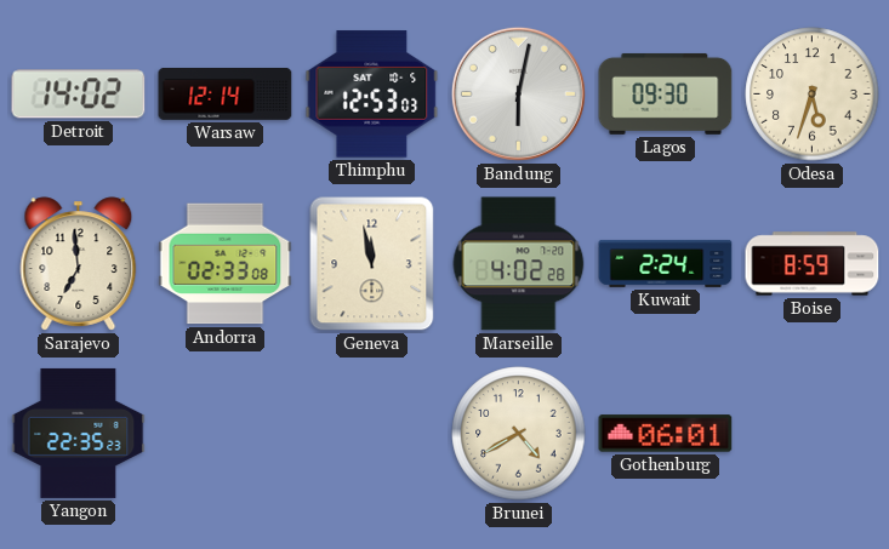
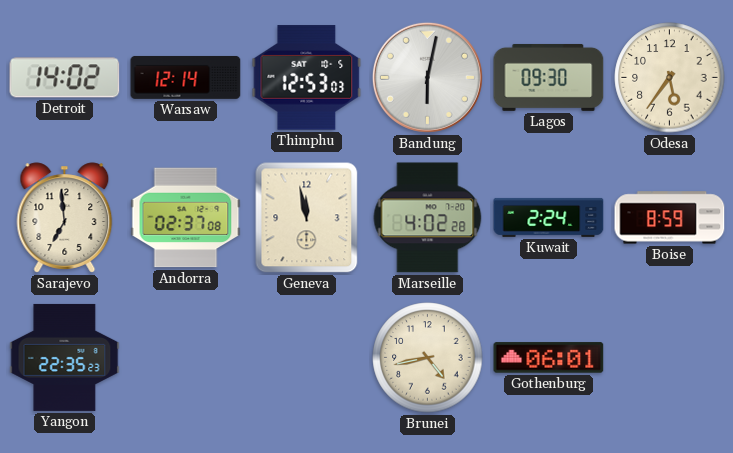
Odesa: 5:33 -> 5:36 (670, 78)
Andorra: 02:33 -> 02:37 (186, 218)
Brunei: 4:40 -> 4:43 (428, 358)
